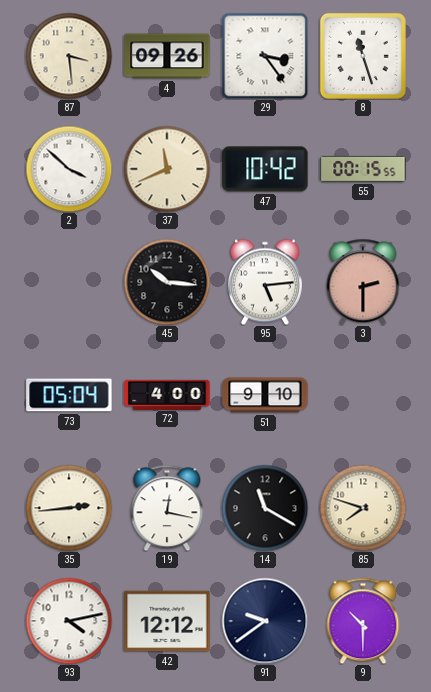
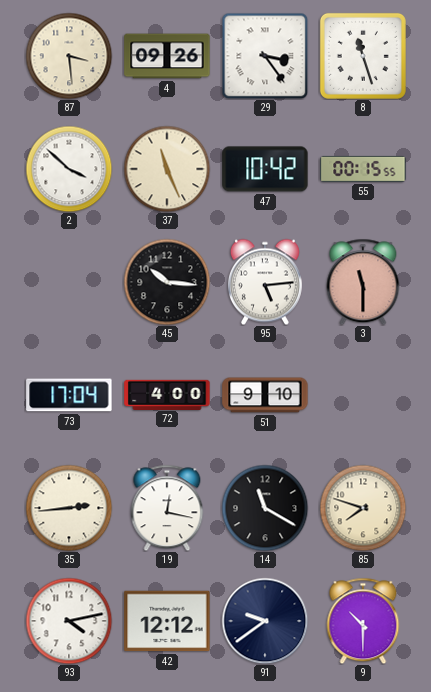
37: 11:41 -> 11:26 (167, 169)
3: 2:30 -> 11:30 (363, 282)
73: 05:04 -> 17:04 (69, 395)
